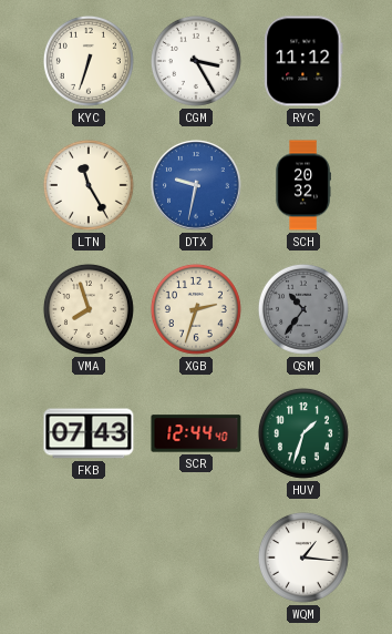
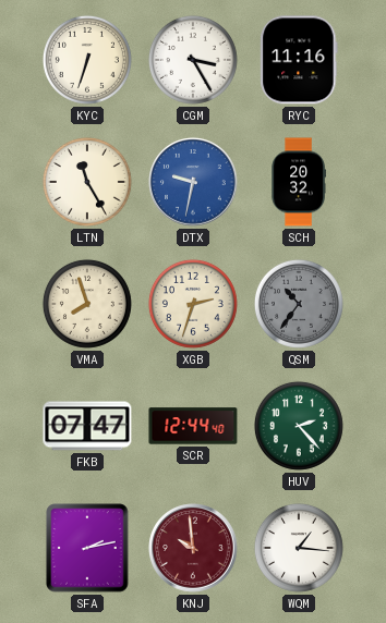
RYC: 11:12 -> 11:16 (299, 60)
FKB: 07:43 -> 07:47 (87, 426)
HUV: 1:33 -> 2:23 (299, 426)
SFA: none -> 2:13 (87, 548)
KNJ: none -> 9:59 (193, 548)
